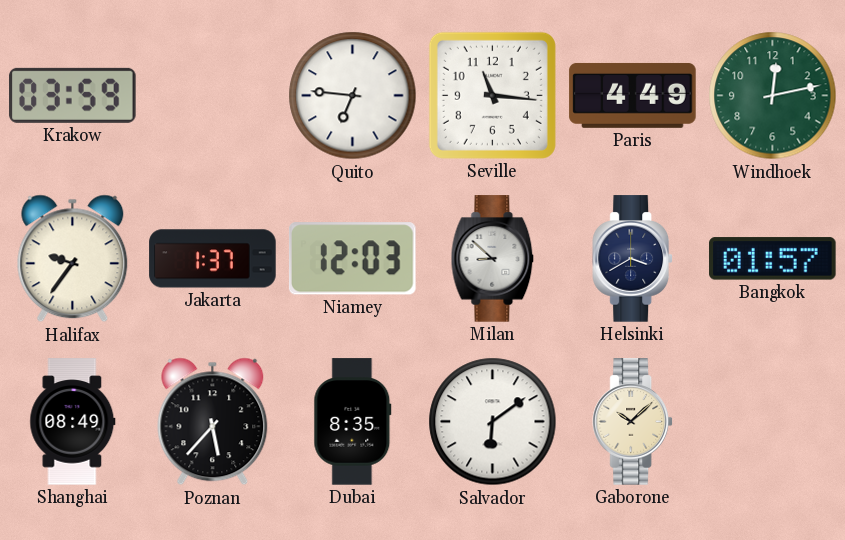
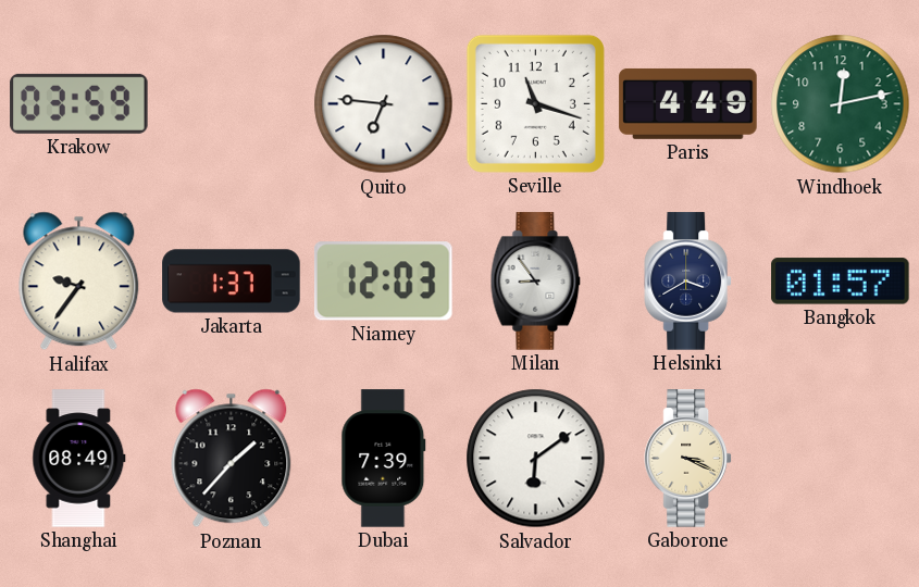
Seville: 11:16 -> 11:18 (535, 103)
Milan: 8:52 -> 8:54 (536, 282)
Poznan: 5:37 -> 1:37 (232, 459)
Dubai: 8:35 -> 7:39 (384, 459)
Gaborone: 10:08 -> 3:19 (687, 459)
